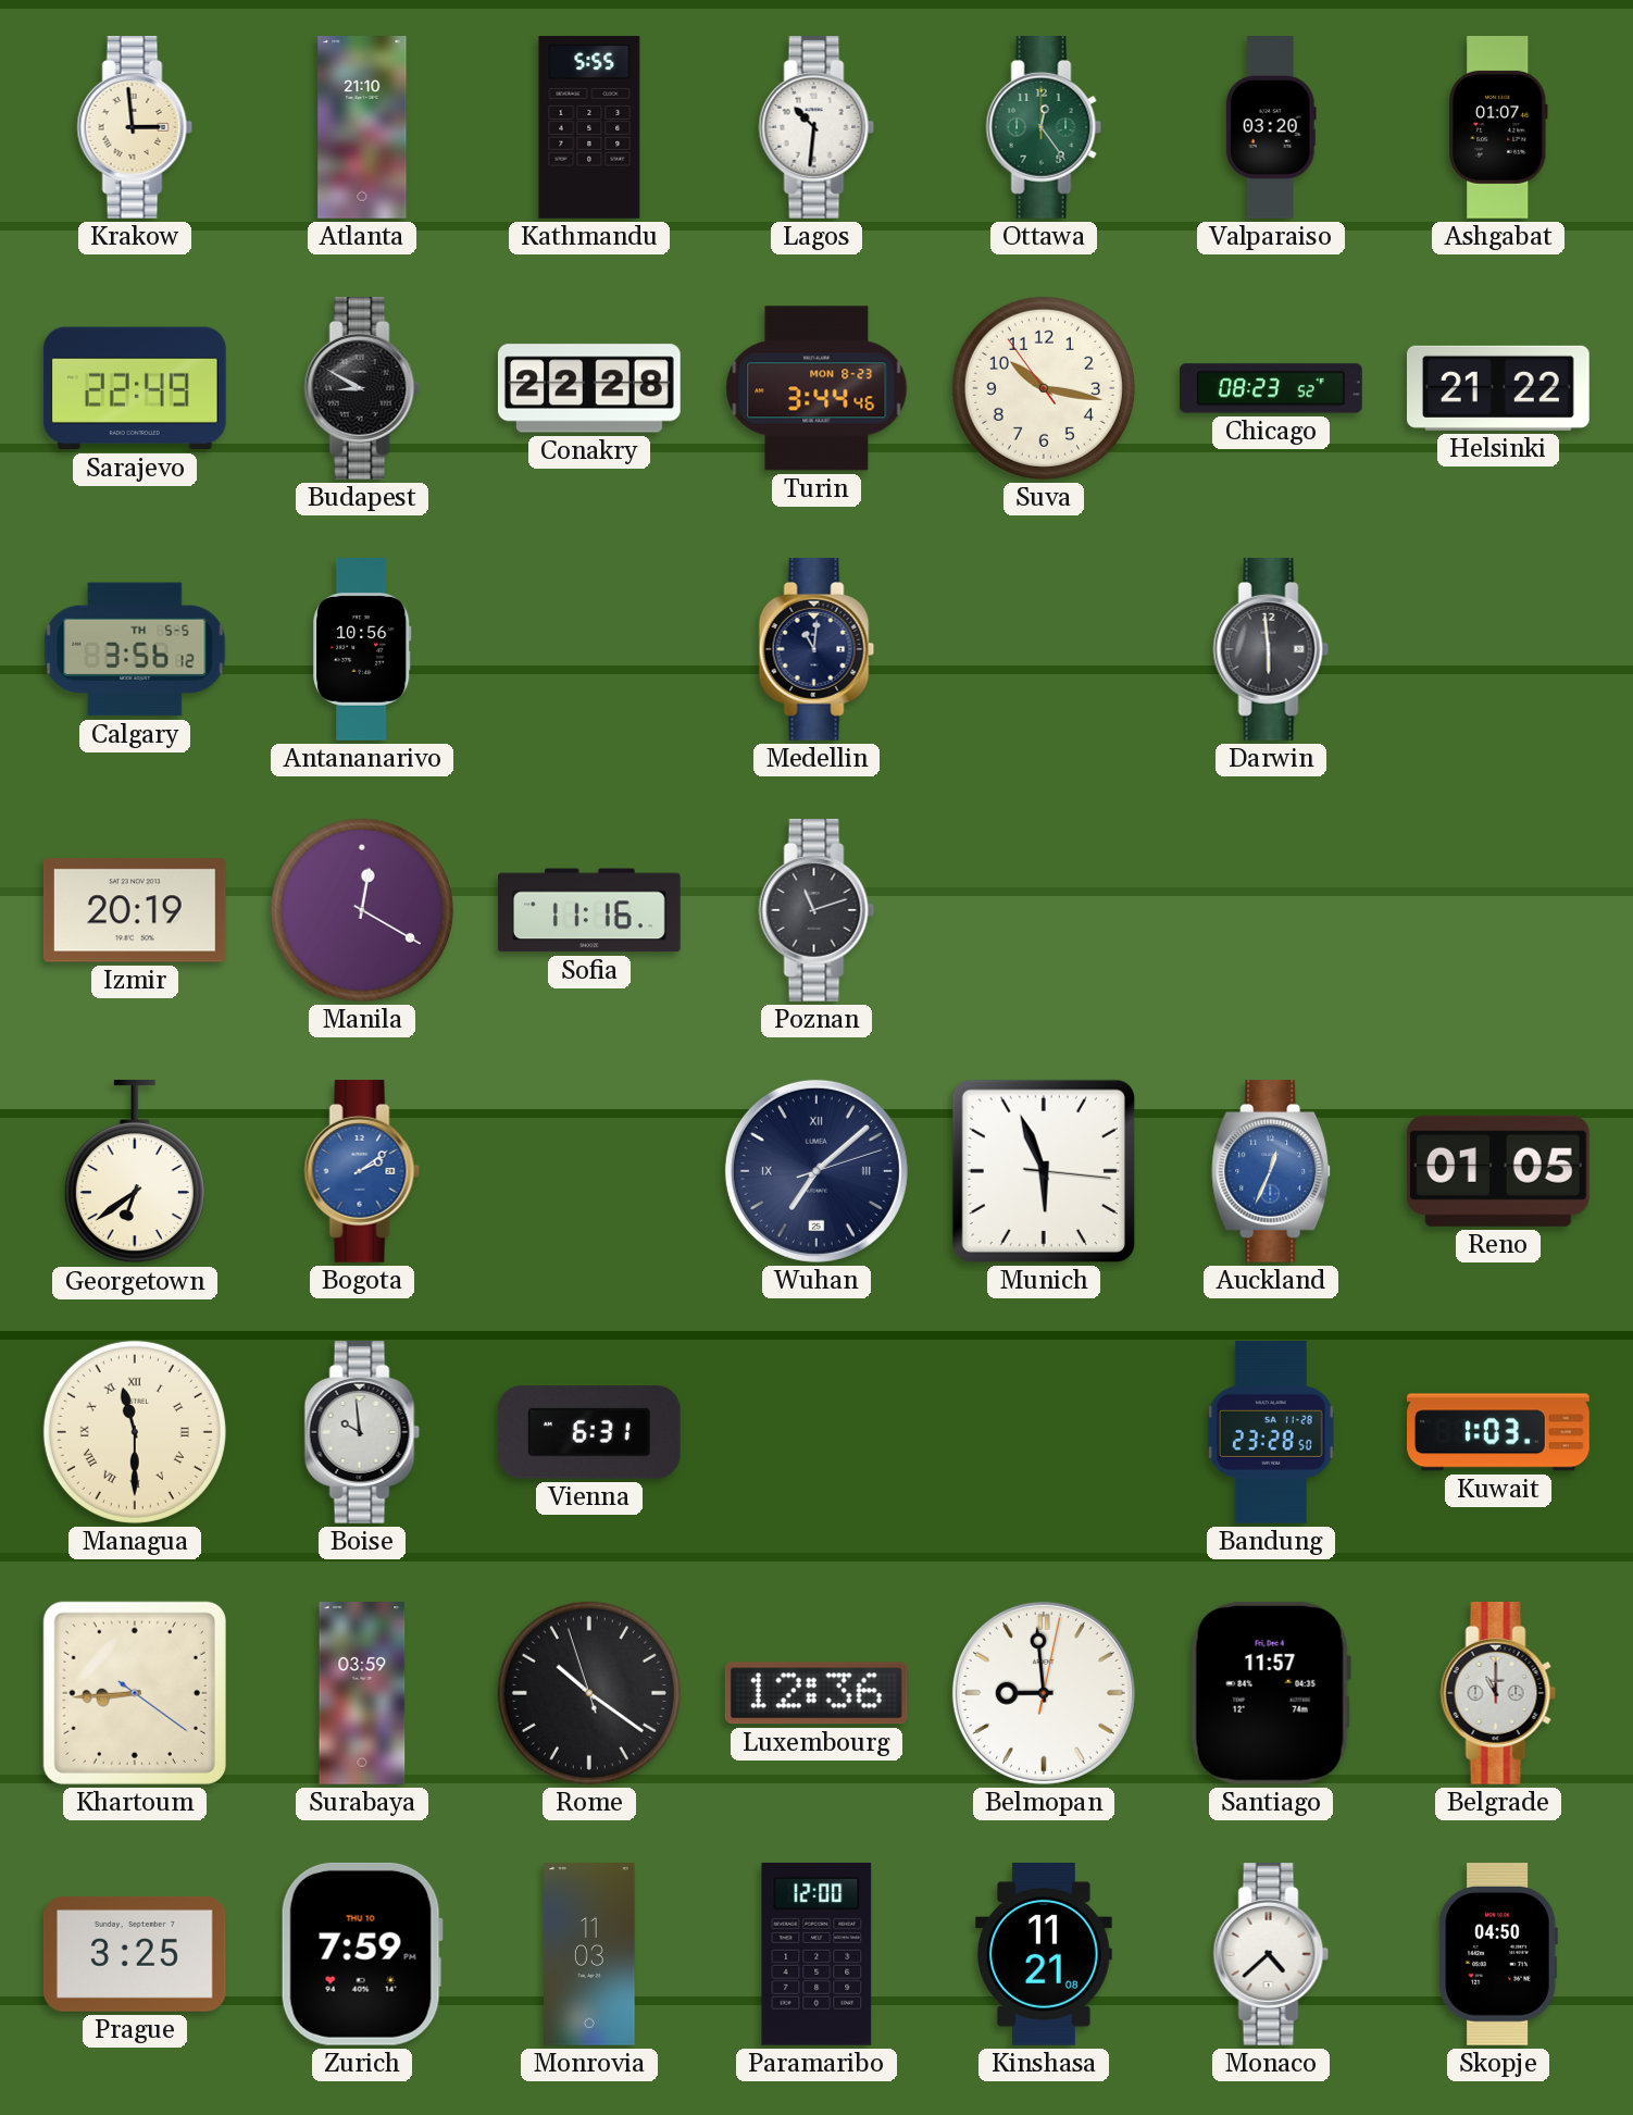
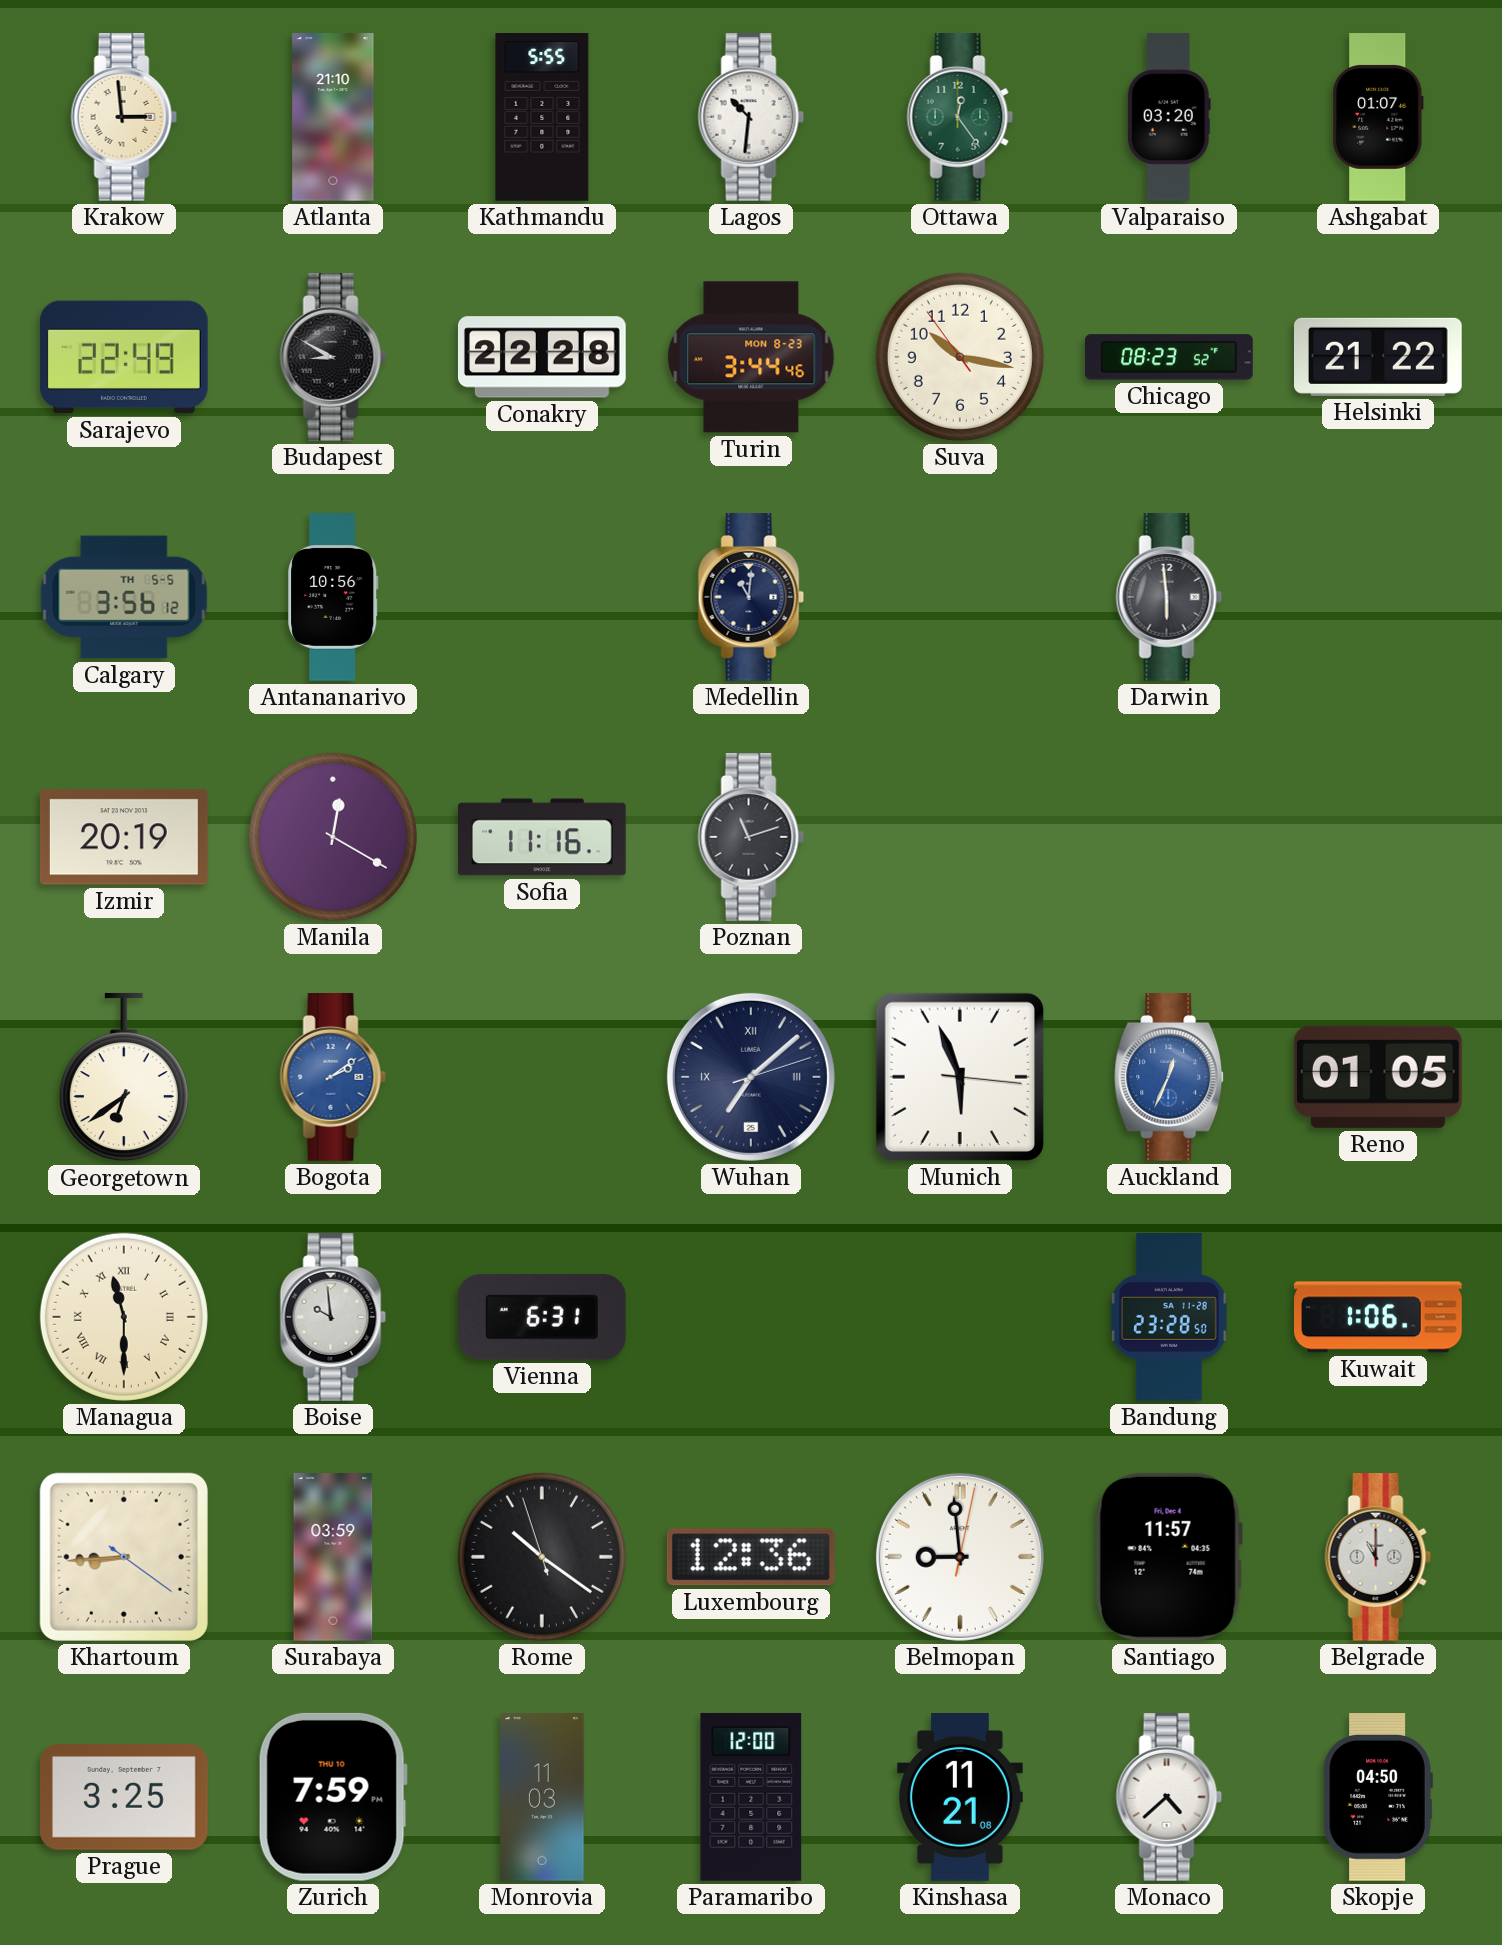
Kuwait: 1:03 -> 1:06 (1379, 1317)
